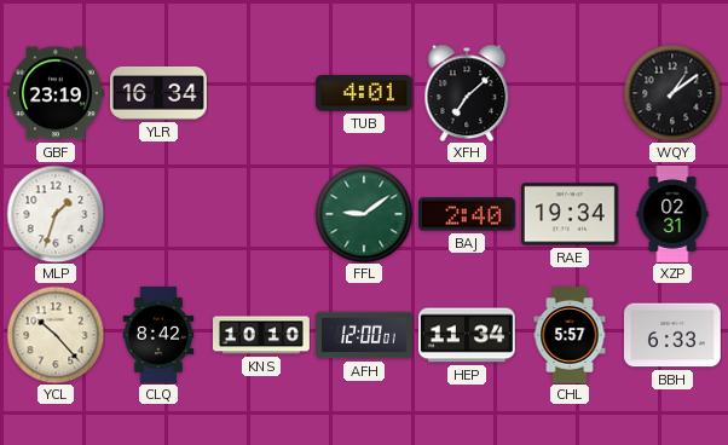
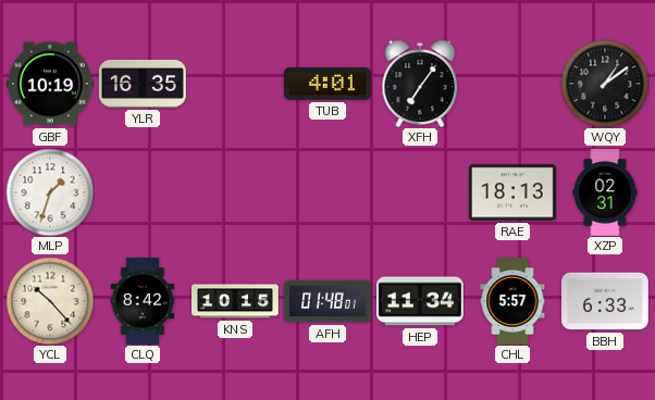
GBF: 23:19 -> 10:19 (51, 84)
YLR: 16:34 -> 16:35 (144, 84)
XFH: 7:08 -> 7:06 (420, 84)
FFL: 9:09 -> none (364, 214)
BAJ: 2:40 -> none (468, 214)
RAE: 19:34 -> 18:13 (514, 192)
KNS: 10:10 -> 10:15 (236, 301)
AFH: 12:00 -> 01:48 (329, 301)
